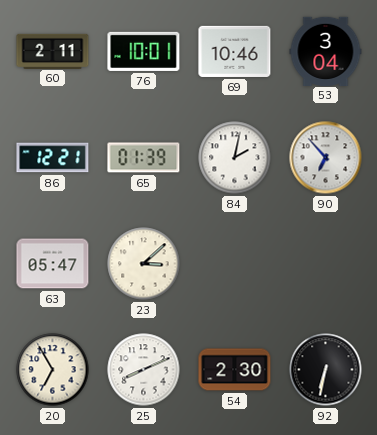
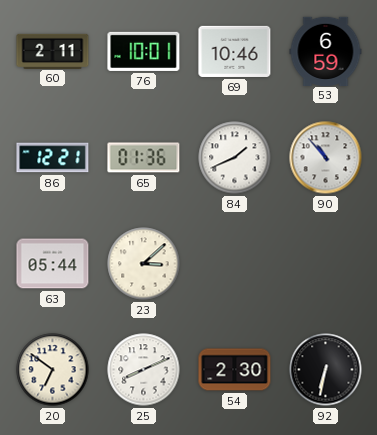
53: 3:04 -> 6:59 (326, 51)
65: 01:39 -> 01:36 (144, 158)
84: 2:02 -> 1:41 (235, 158)
90: 6:53 -> 10:53 (326, 158)
63: 05:47 -> 05:44 (53, 264)
20: 6:55 -> 6:51 (53, 370)
